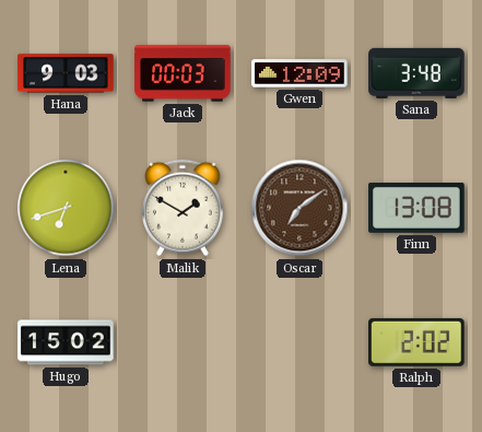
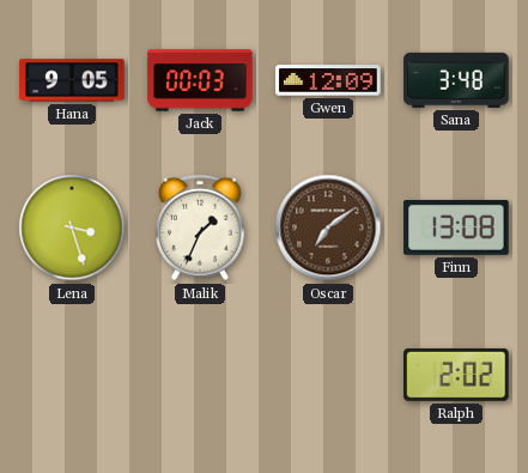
Hana: 9:03 -> 9:05 (72, 80)
Lena: 6:42 -> 3:27 (72, 228)
Malik: 1:50 -> 1:34 (201, 228)
Hugo: 15:02 -> none (66, 342)
